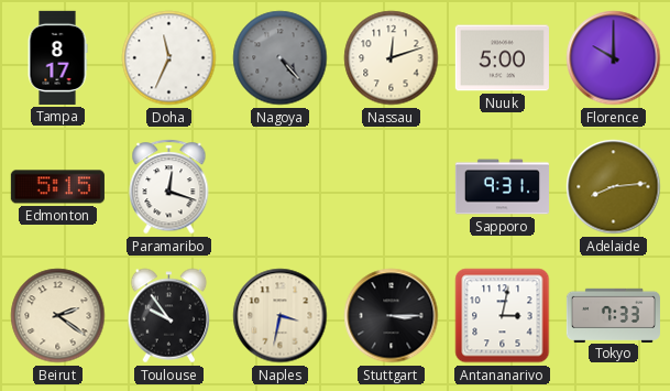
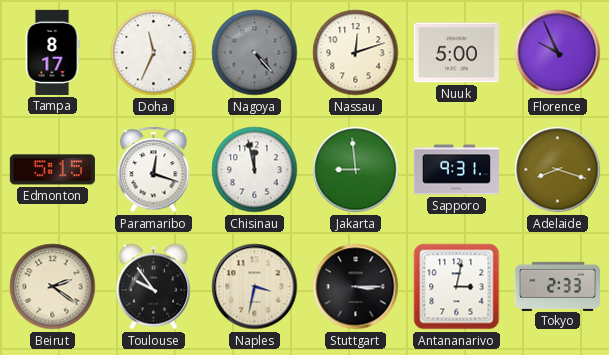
Florence: 10:00 -> 9:56 (558, 53)
Chisinau: none -> 11:58 (255, 170)
Jakarta: none -> 8:59 (356, 170)
Adelaide: 8:14 -> 8:18 (558, 170)
Tokyo: 7:33 -> 2:33 (557, 286)
